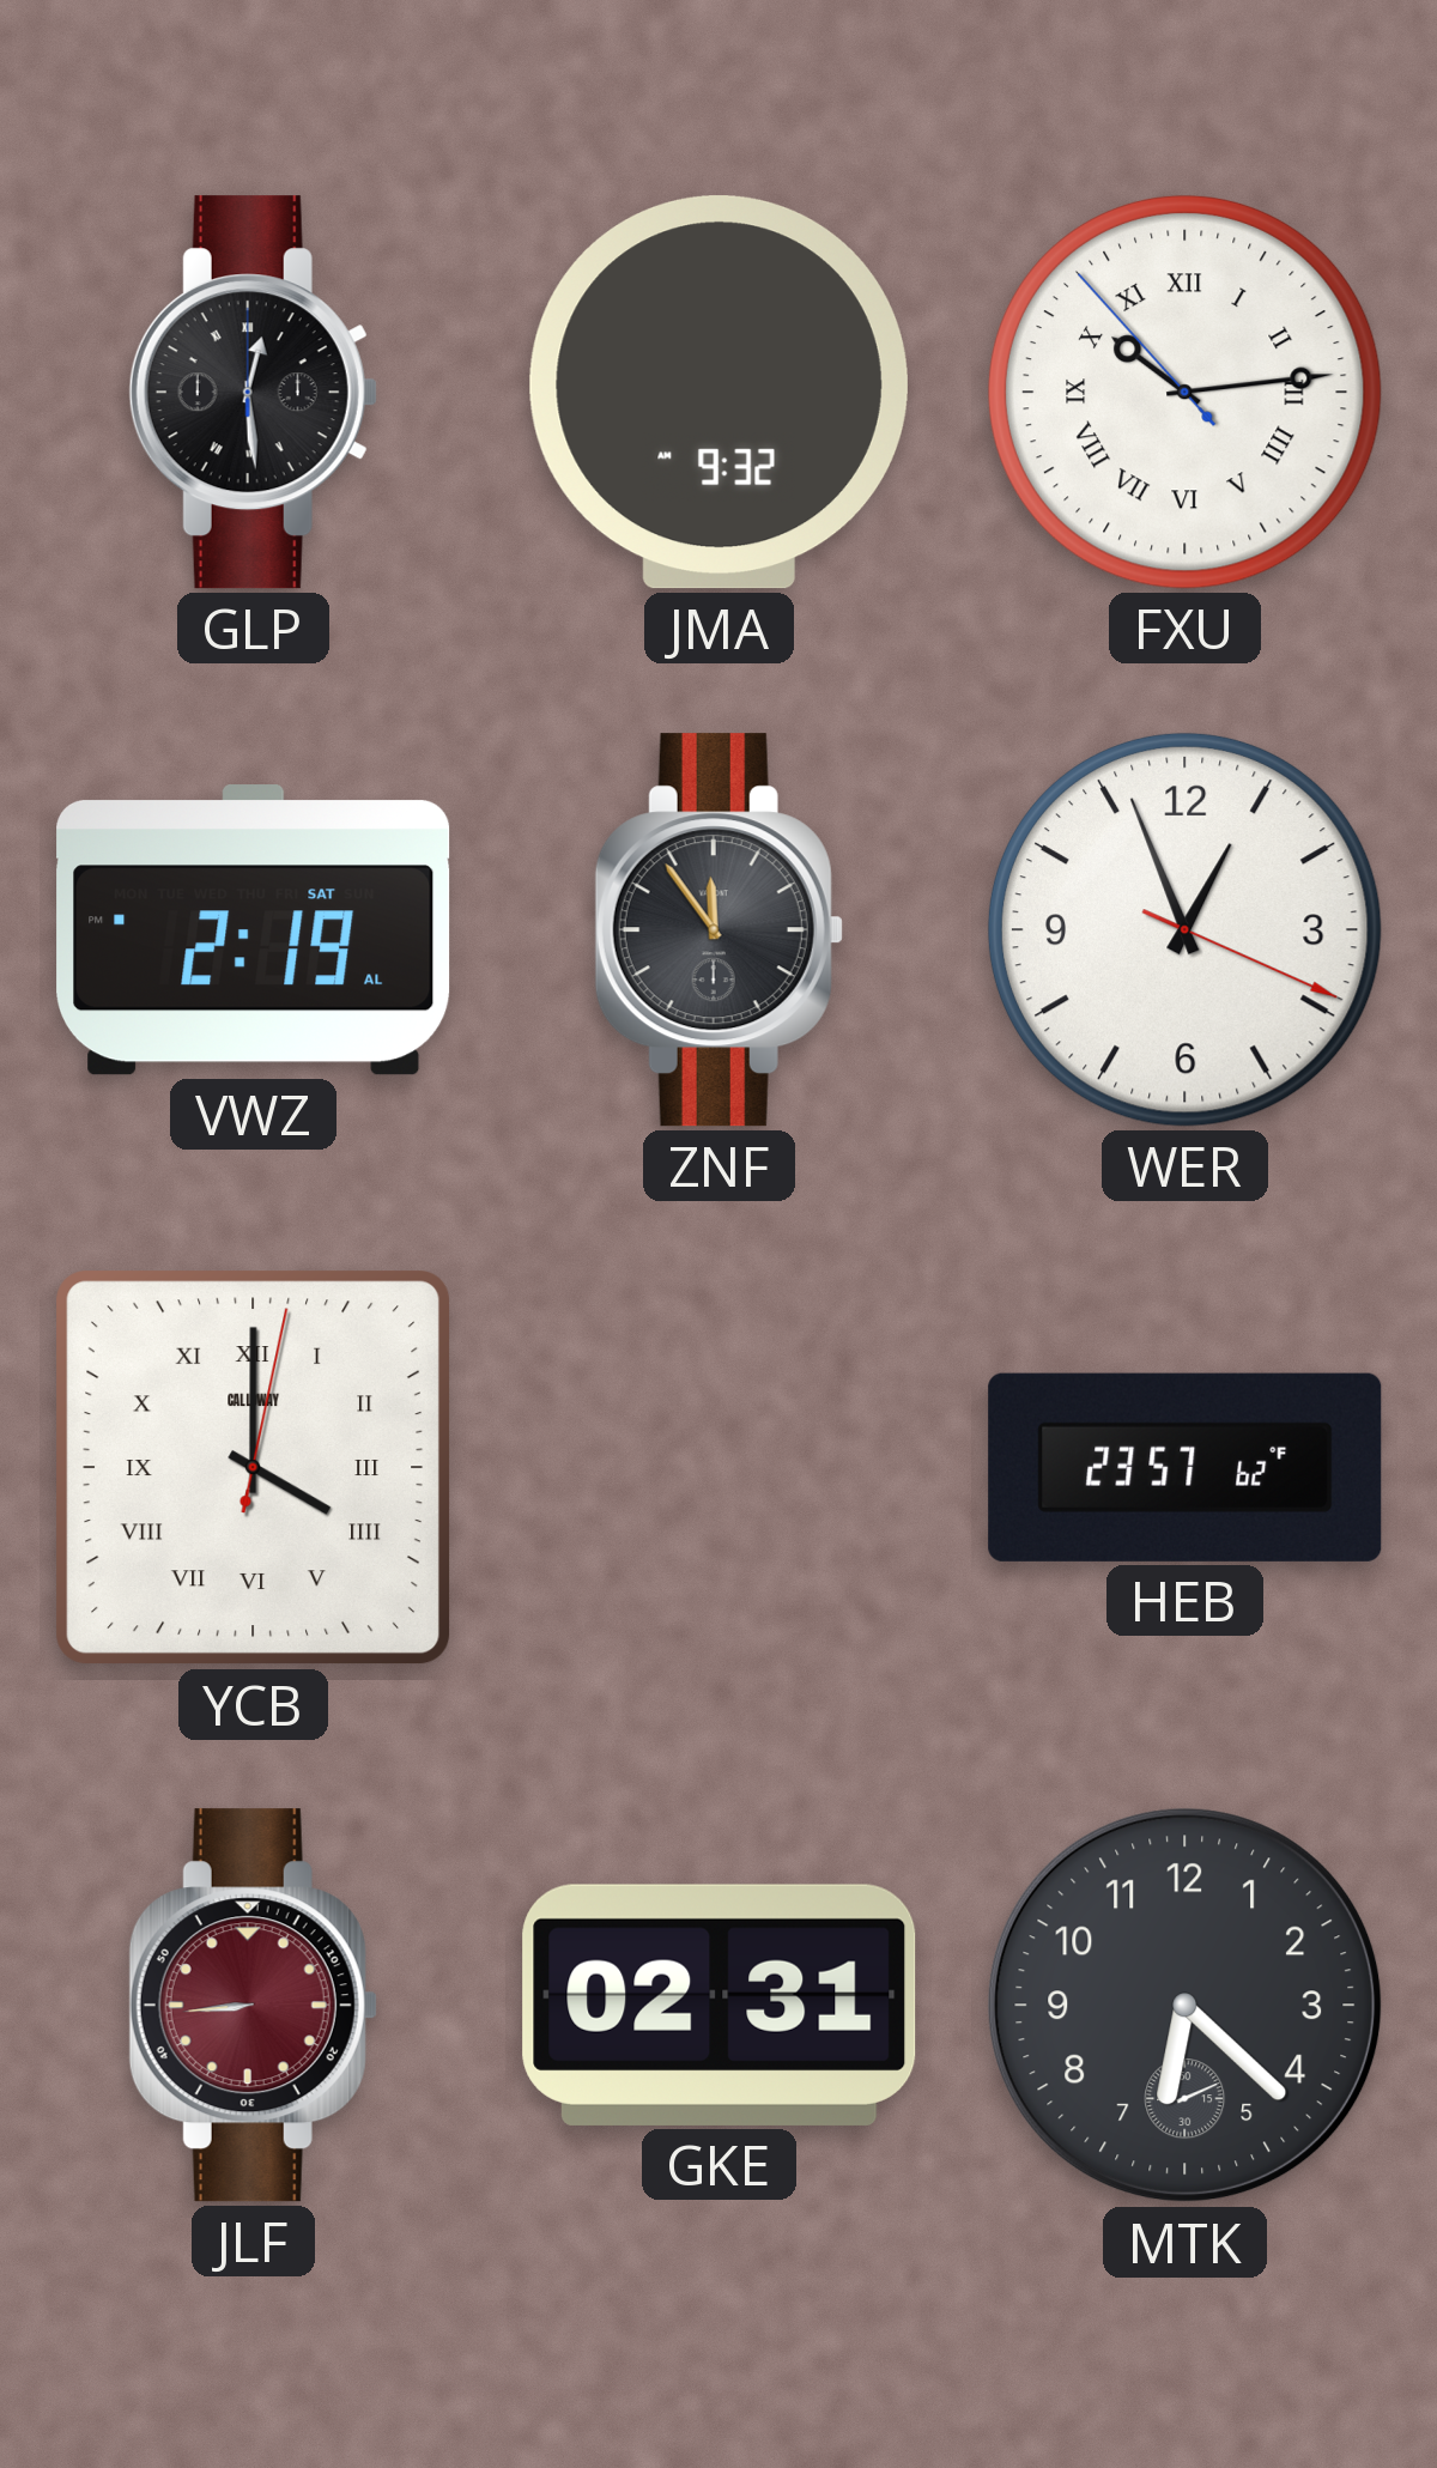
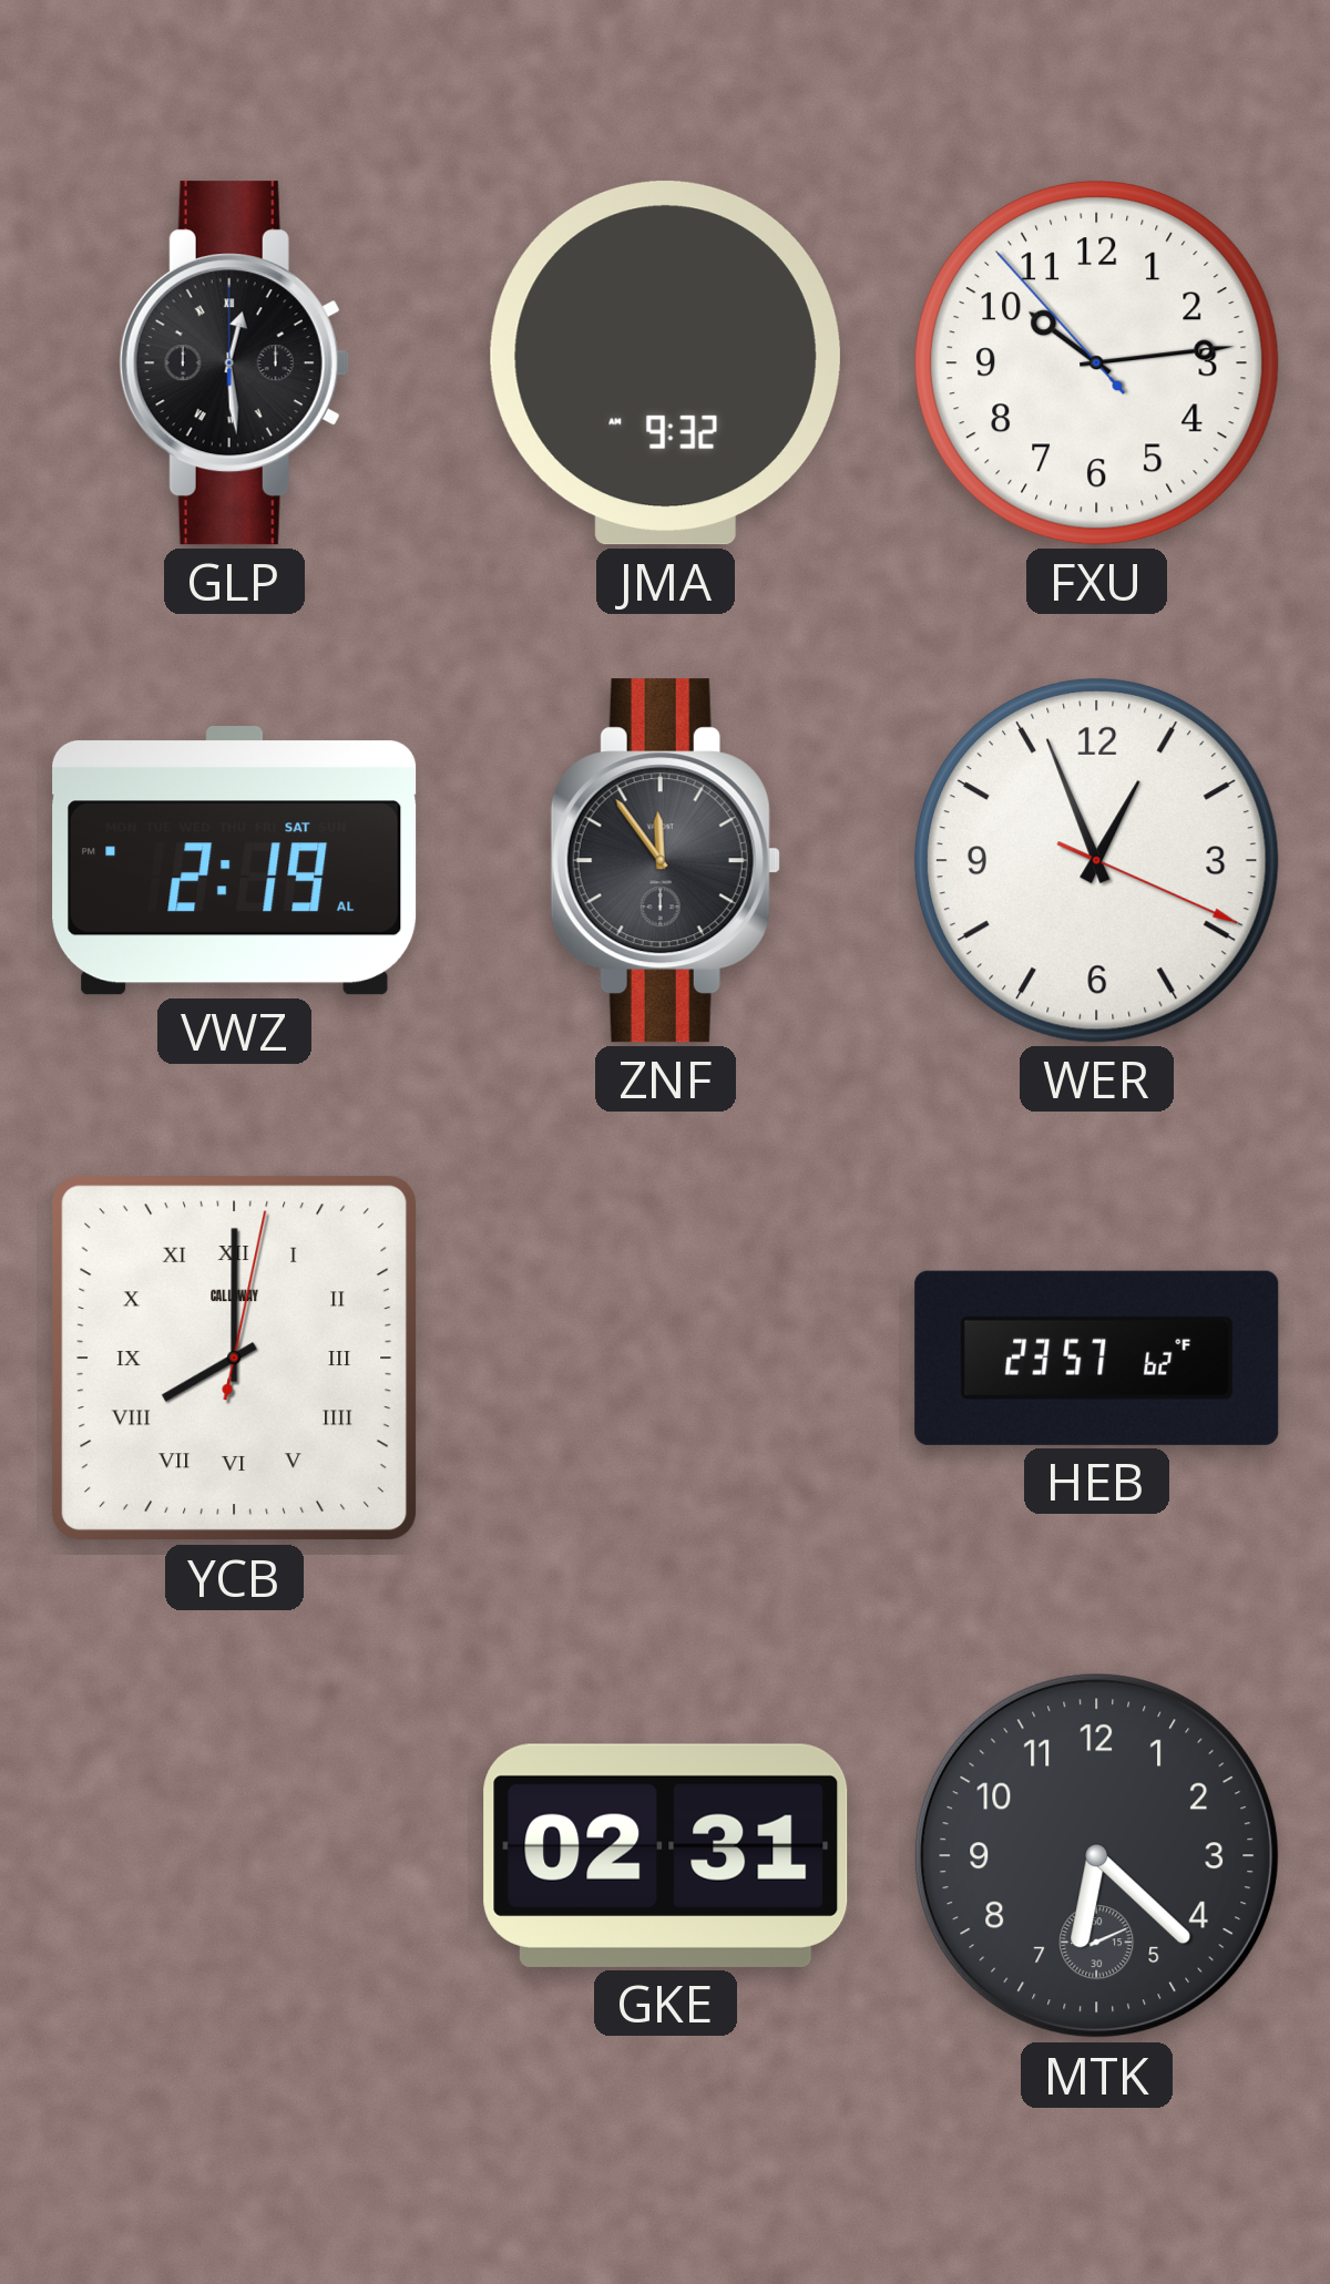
FXU numerals: Roman -> Arabic (1096, 362)
YCB: 4:00 -> 8:00 (235, 1359)
JLF: 8:44 -> none (253, 2006)
